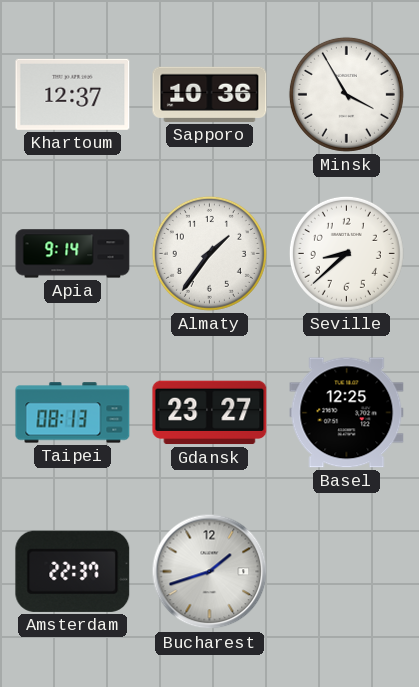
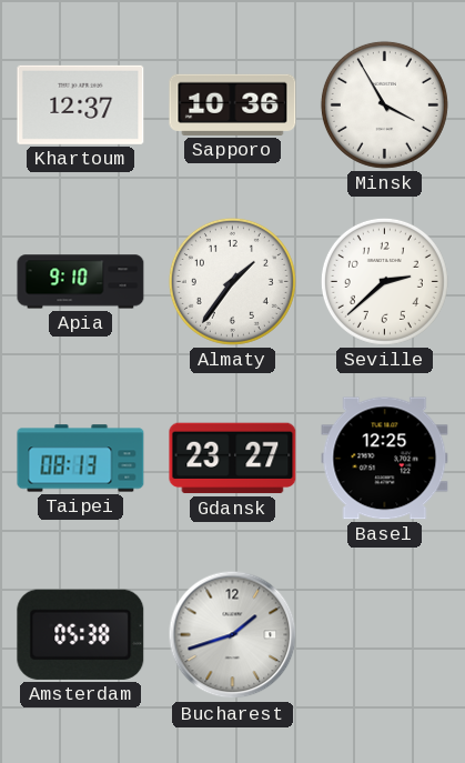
Apia: 9:14 -> 9:10 (81, 282)
Seville: 8:38 -> 2:38 (384, 281)
Amsterdam: 22:37 -> 05:38 (81, 634)
